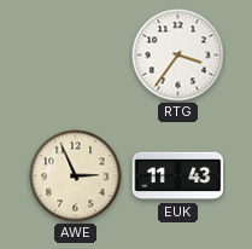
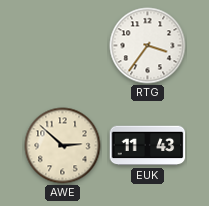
AWE: 2:56 -> 2:52 (63, 146)
